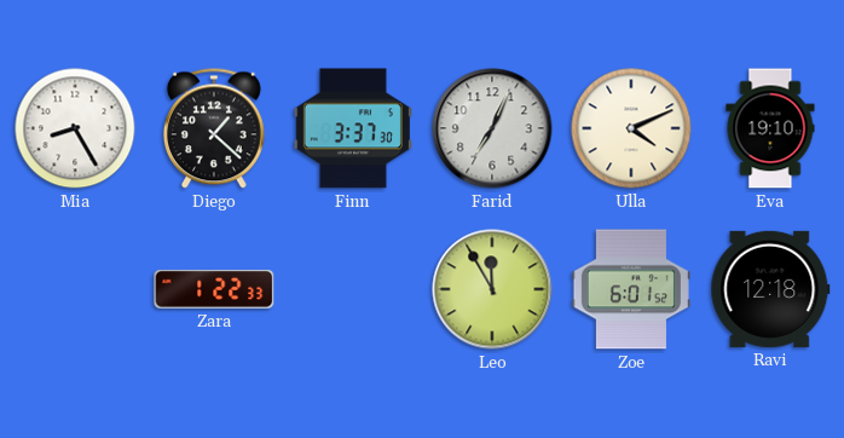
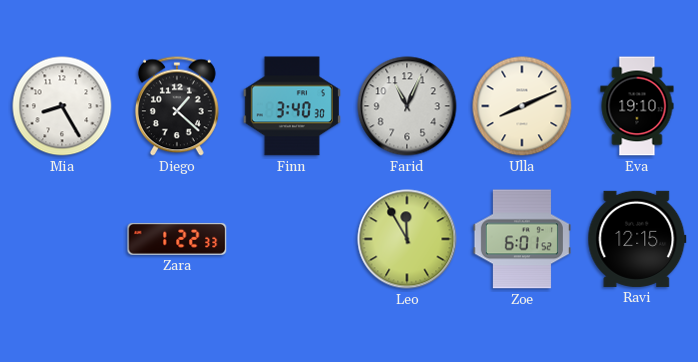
Finn: 3:37 -> 3:40 (292, 106)
Farid: 7:04 -> 11:04 (407, 106)
Ulla: 4:11 -> 8:11 (522, 106)
Ravi: 12:18 -> 12:15 (637, 239)
